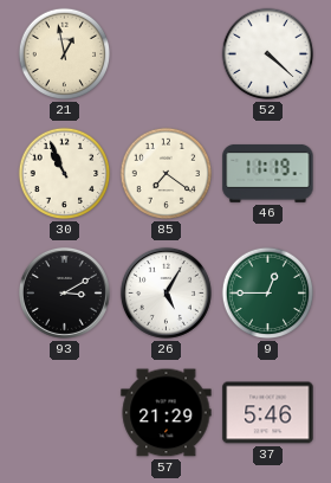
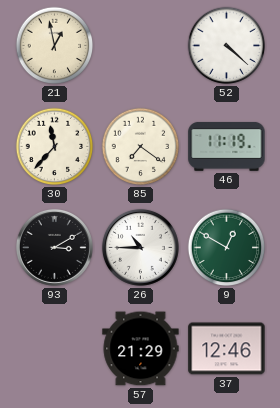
30: 10:56 -> 11:37 (55, 147)
26: 5:05 -> 10:45 (140, 247)
9: 12:45 -> 12:50 (227, 248)
37: 5:46 -> 12:46 (227, 349)
